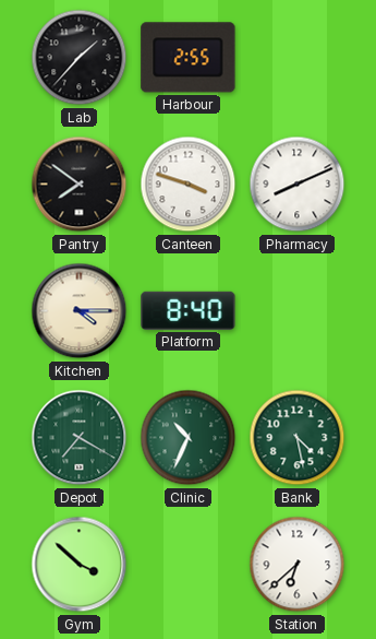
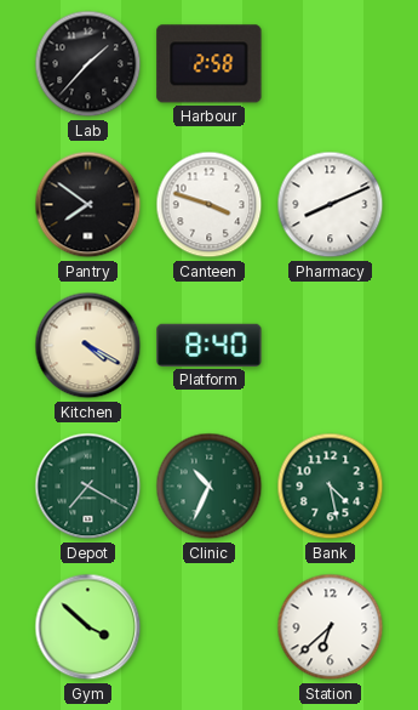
Harbour: 2:55 -> 2:58 (210, 64)
Kitchen: 4:15 -> 4:20 (88, 346)
